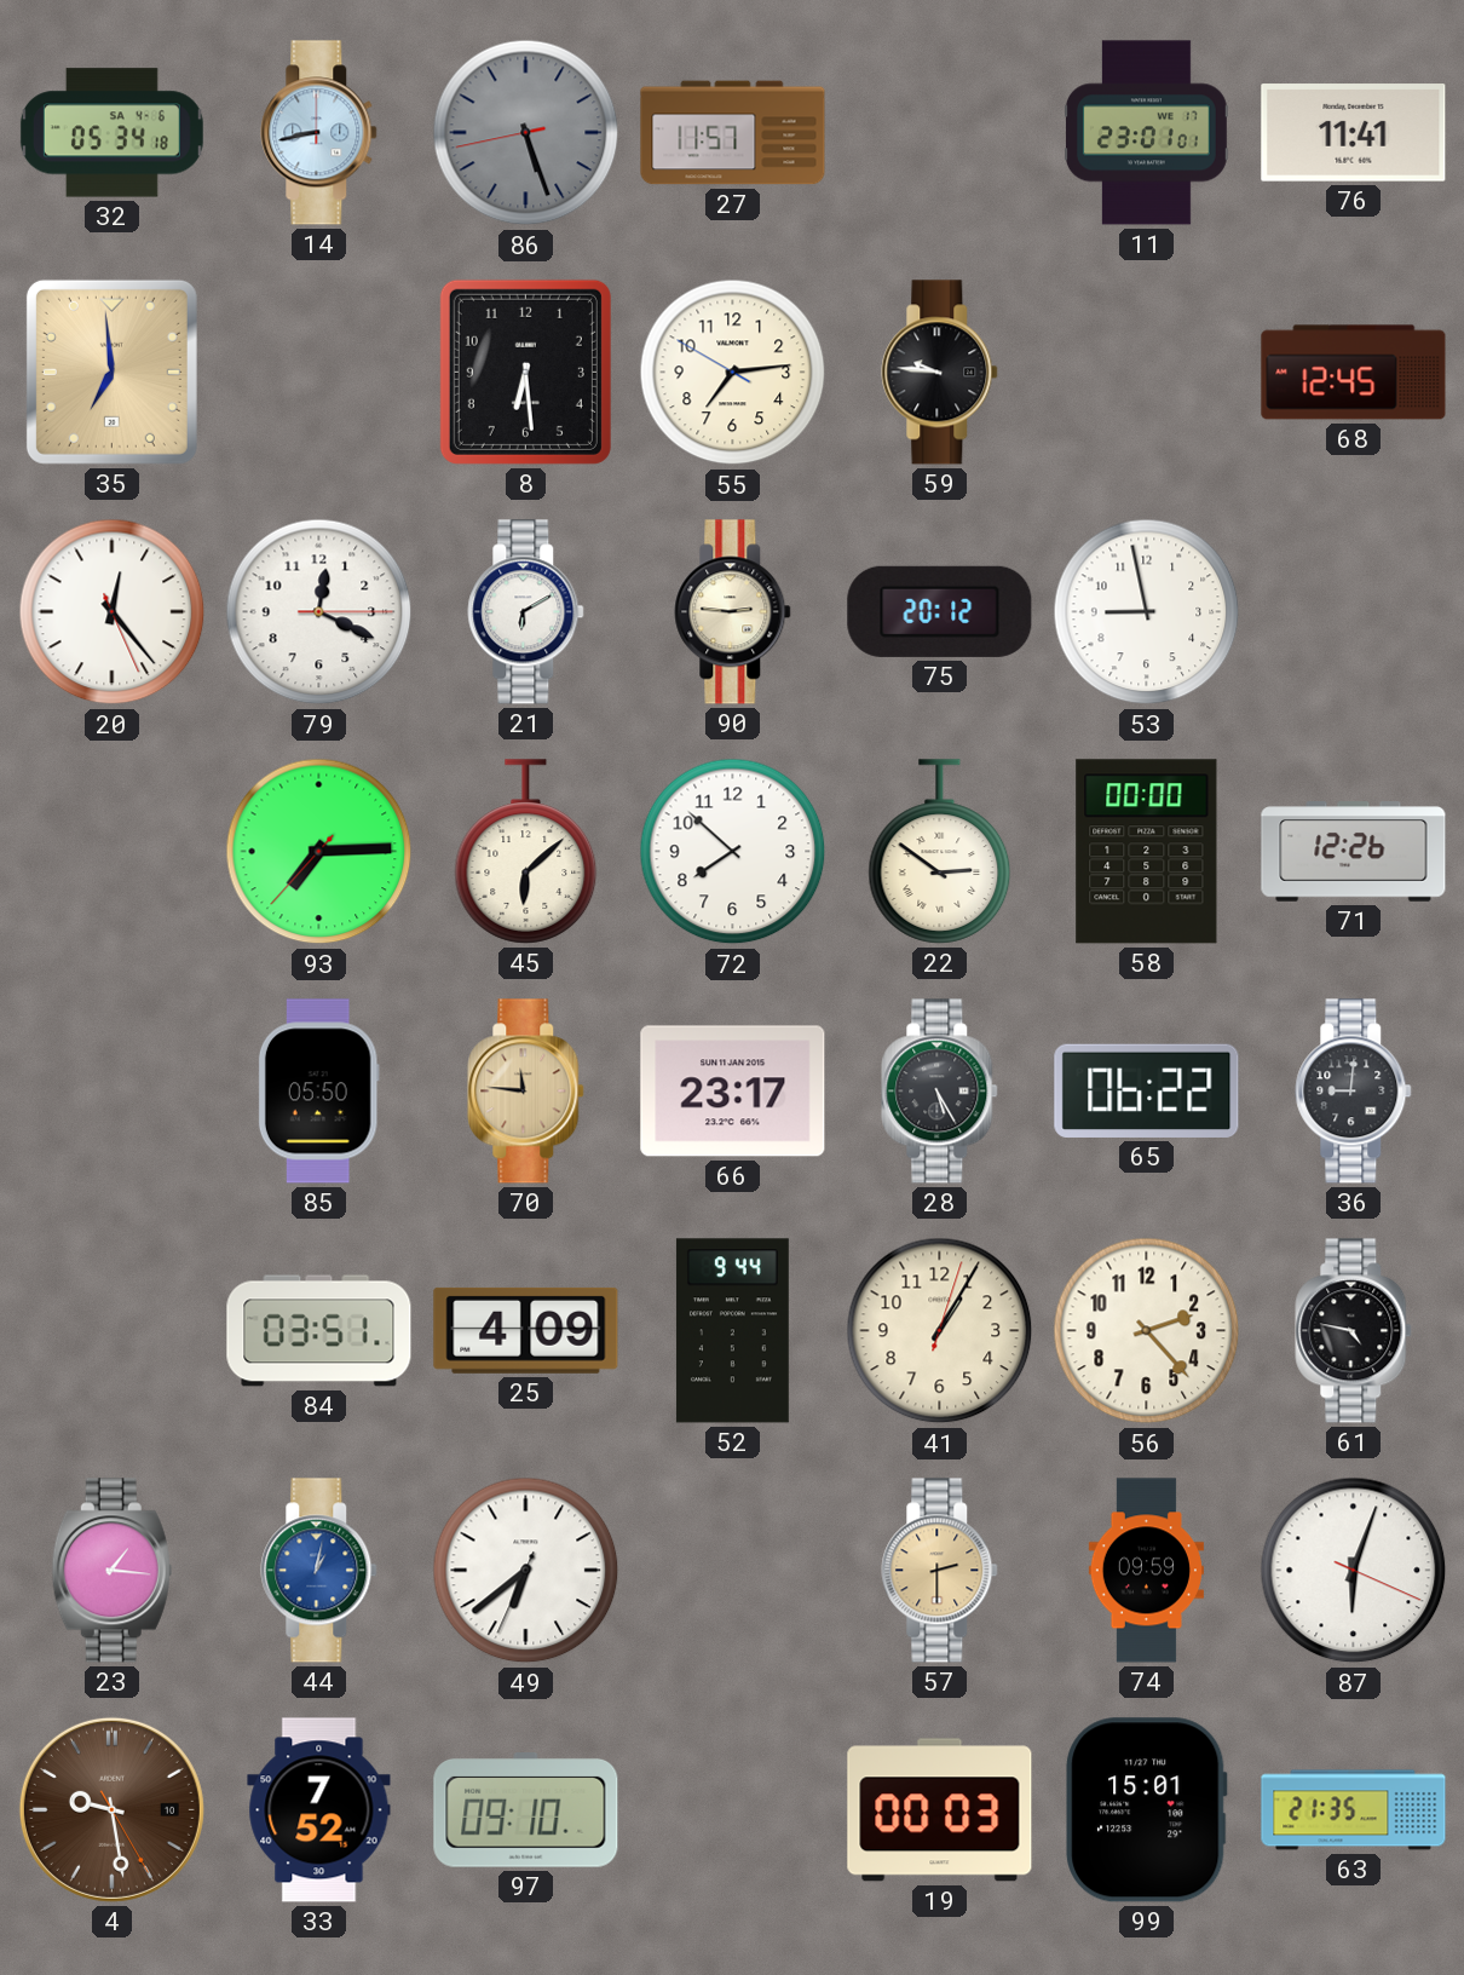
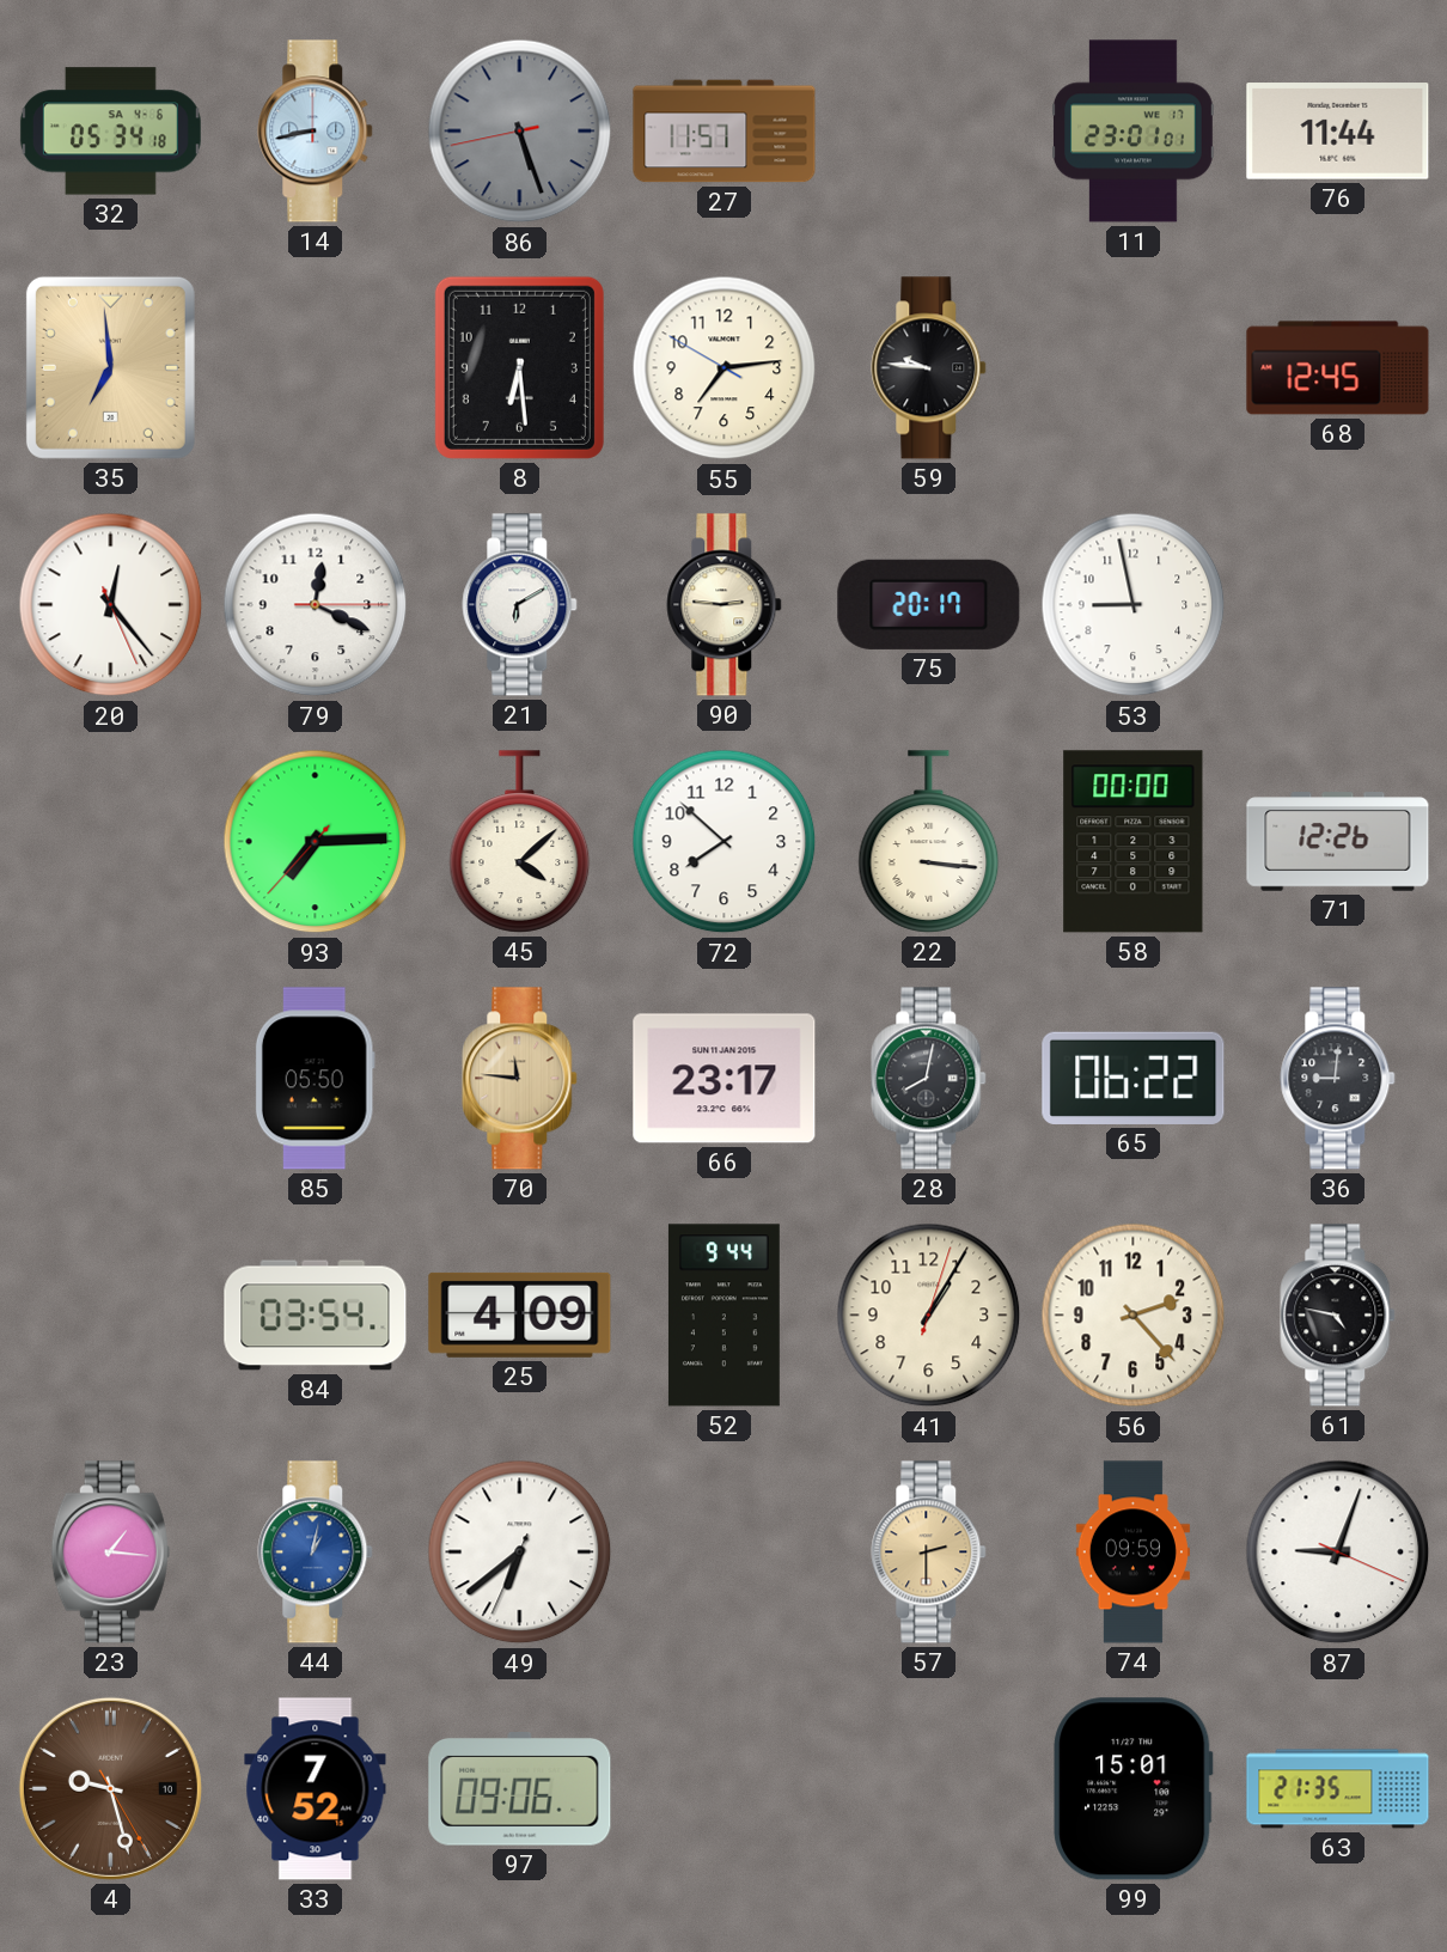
76: 11:41 -> 11:44 (1338, 132)
75: 20:12 -> 20:17 (929, 604)
45: 6:08 -> 4:08 (520, 842)
22: 2:51 -> 3:16 (929, 842)
28: 5:25 -> 8:02 (929, 1079)
84: 03:51 -> 03:54 (316, 1316)
87: 6:03 -> 9:03 (1338, 1553)
4: 9:28 -> 9:27 (110, 1788)
97: 09:10 -> 09:06 (520, 1789)
19: 00:03 -> none (940, 1810)
